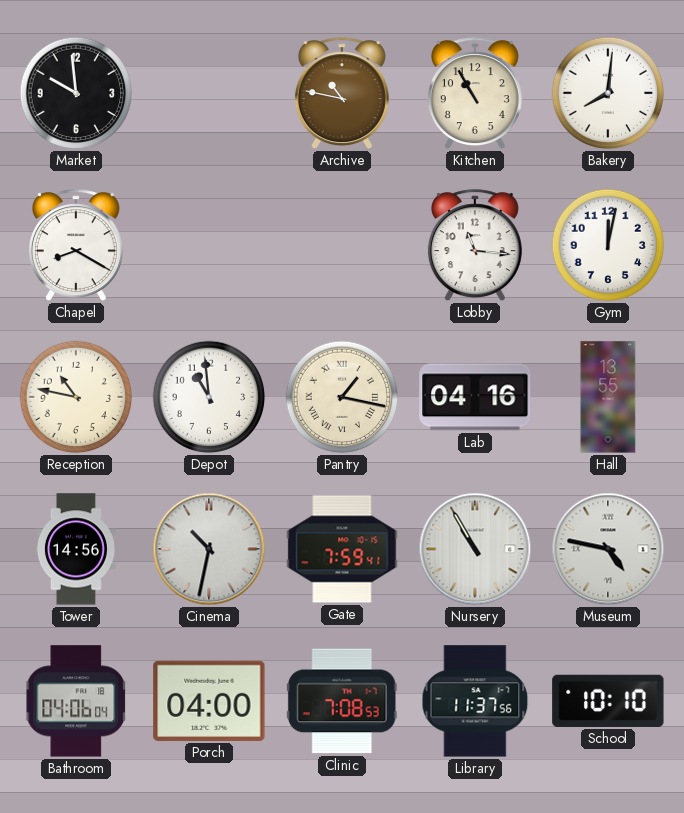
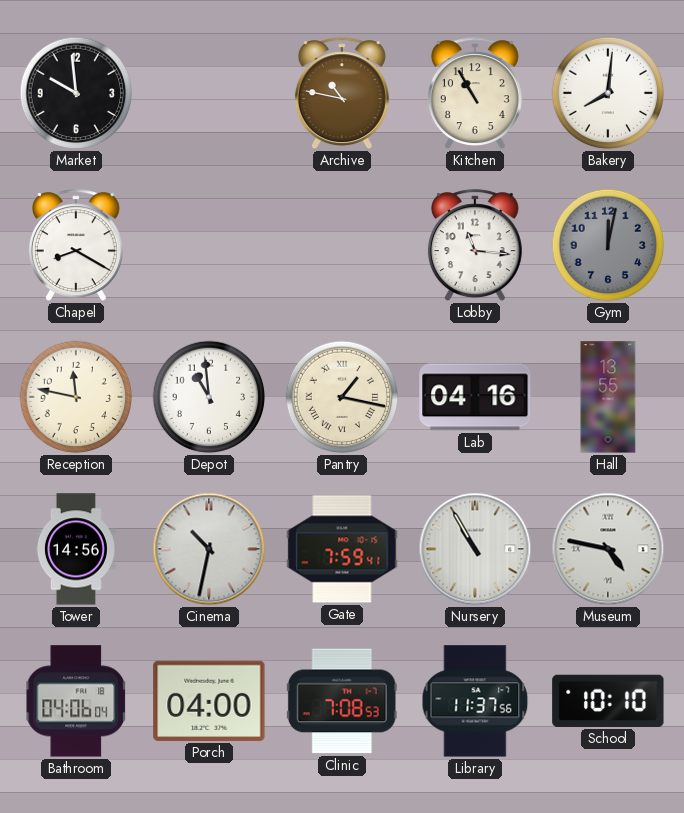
Gym dial: white -> grey (608, 245)
Reception: 10:47 -> 11:47 (76, 397)
